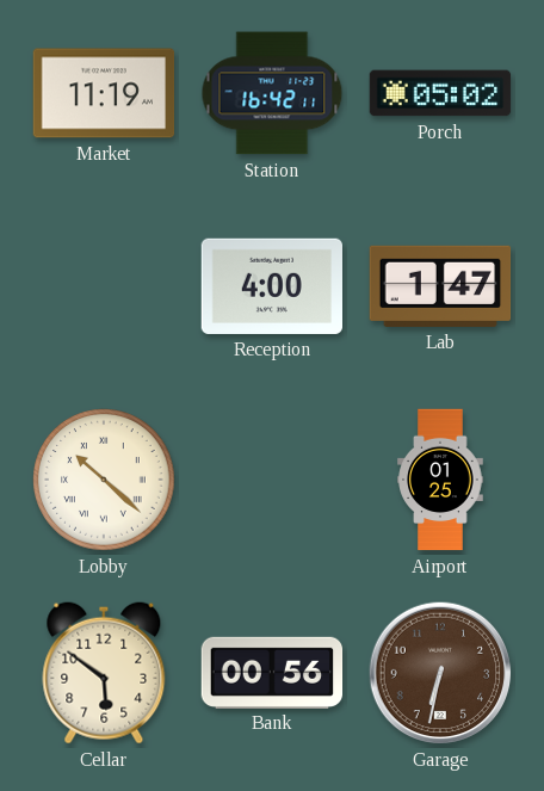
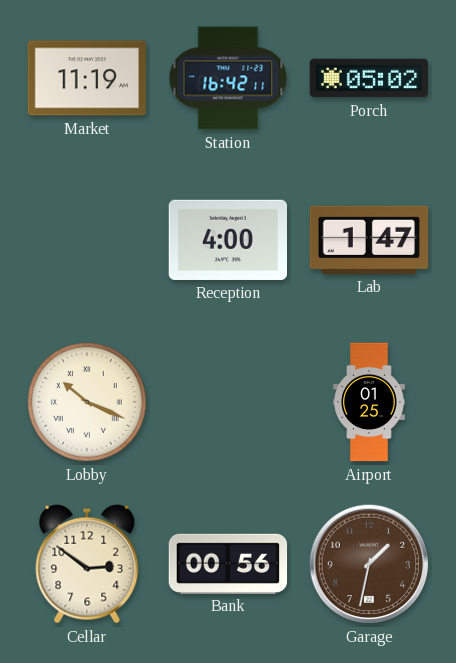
Lobby: 10:22 -> 10:19 (87, 402)
Cellar: 5:51 -> 2:51 (87, 564)
Garage: 6:32 -> 1:32 (369, 564)
